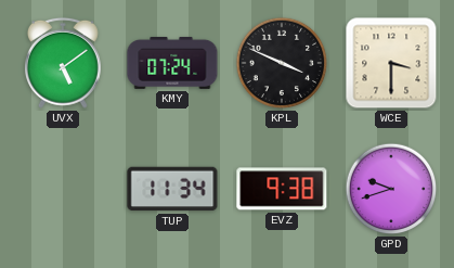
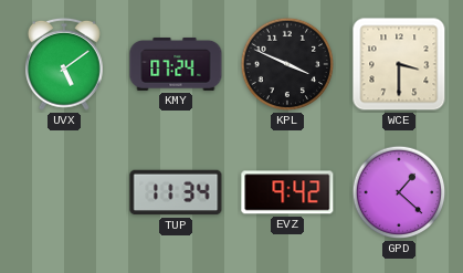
EVZ: 9:38 -> 9:42 (287, 192)
GPD: 9:42 -> 1:22 (399, 192)
